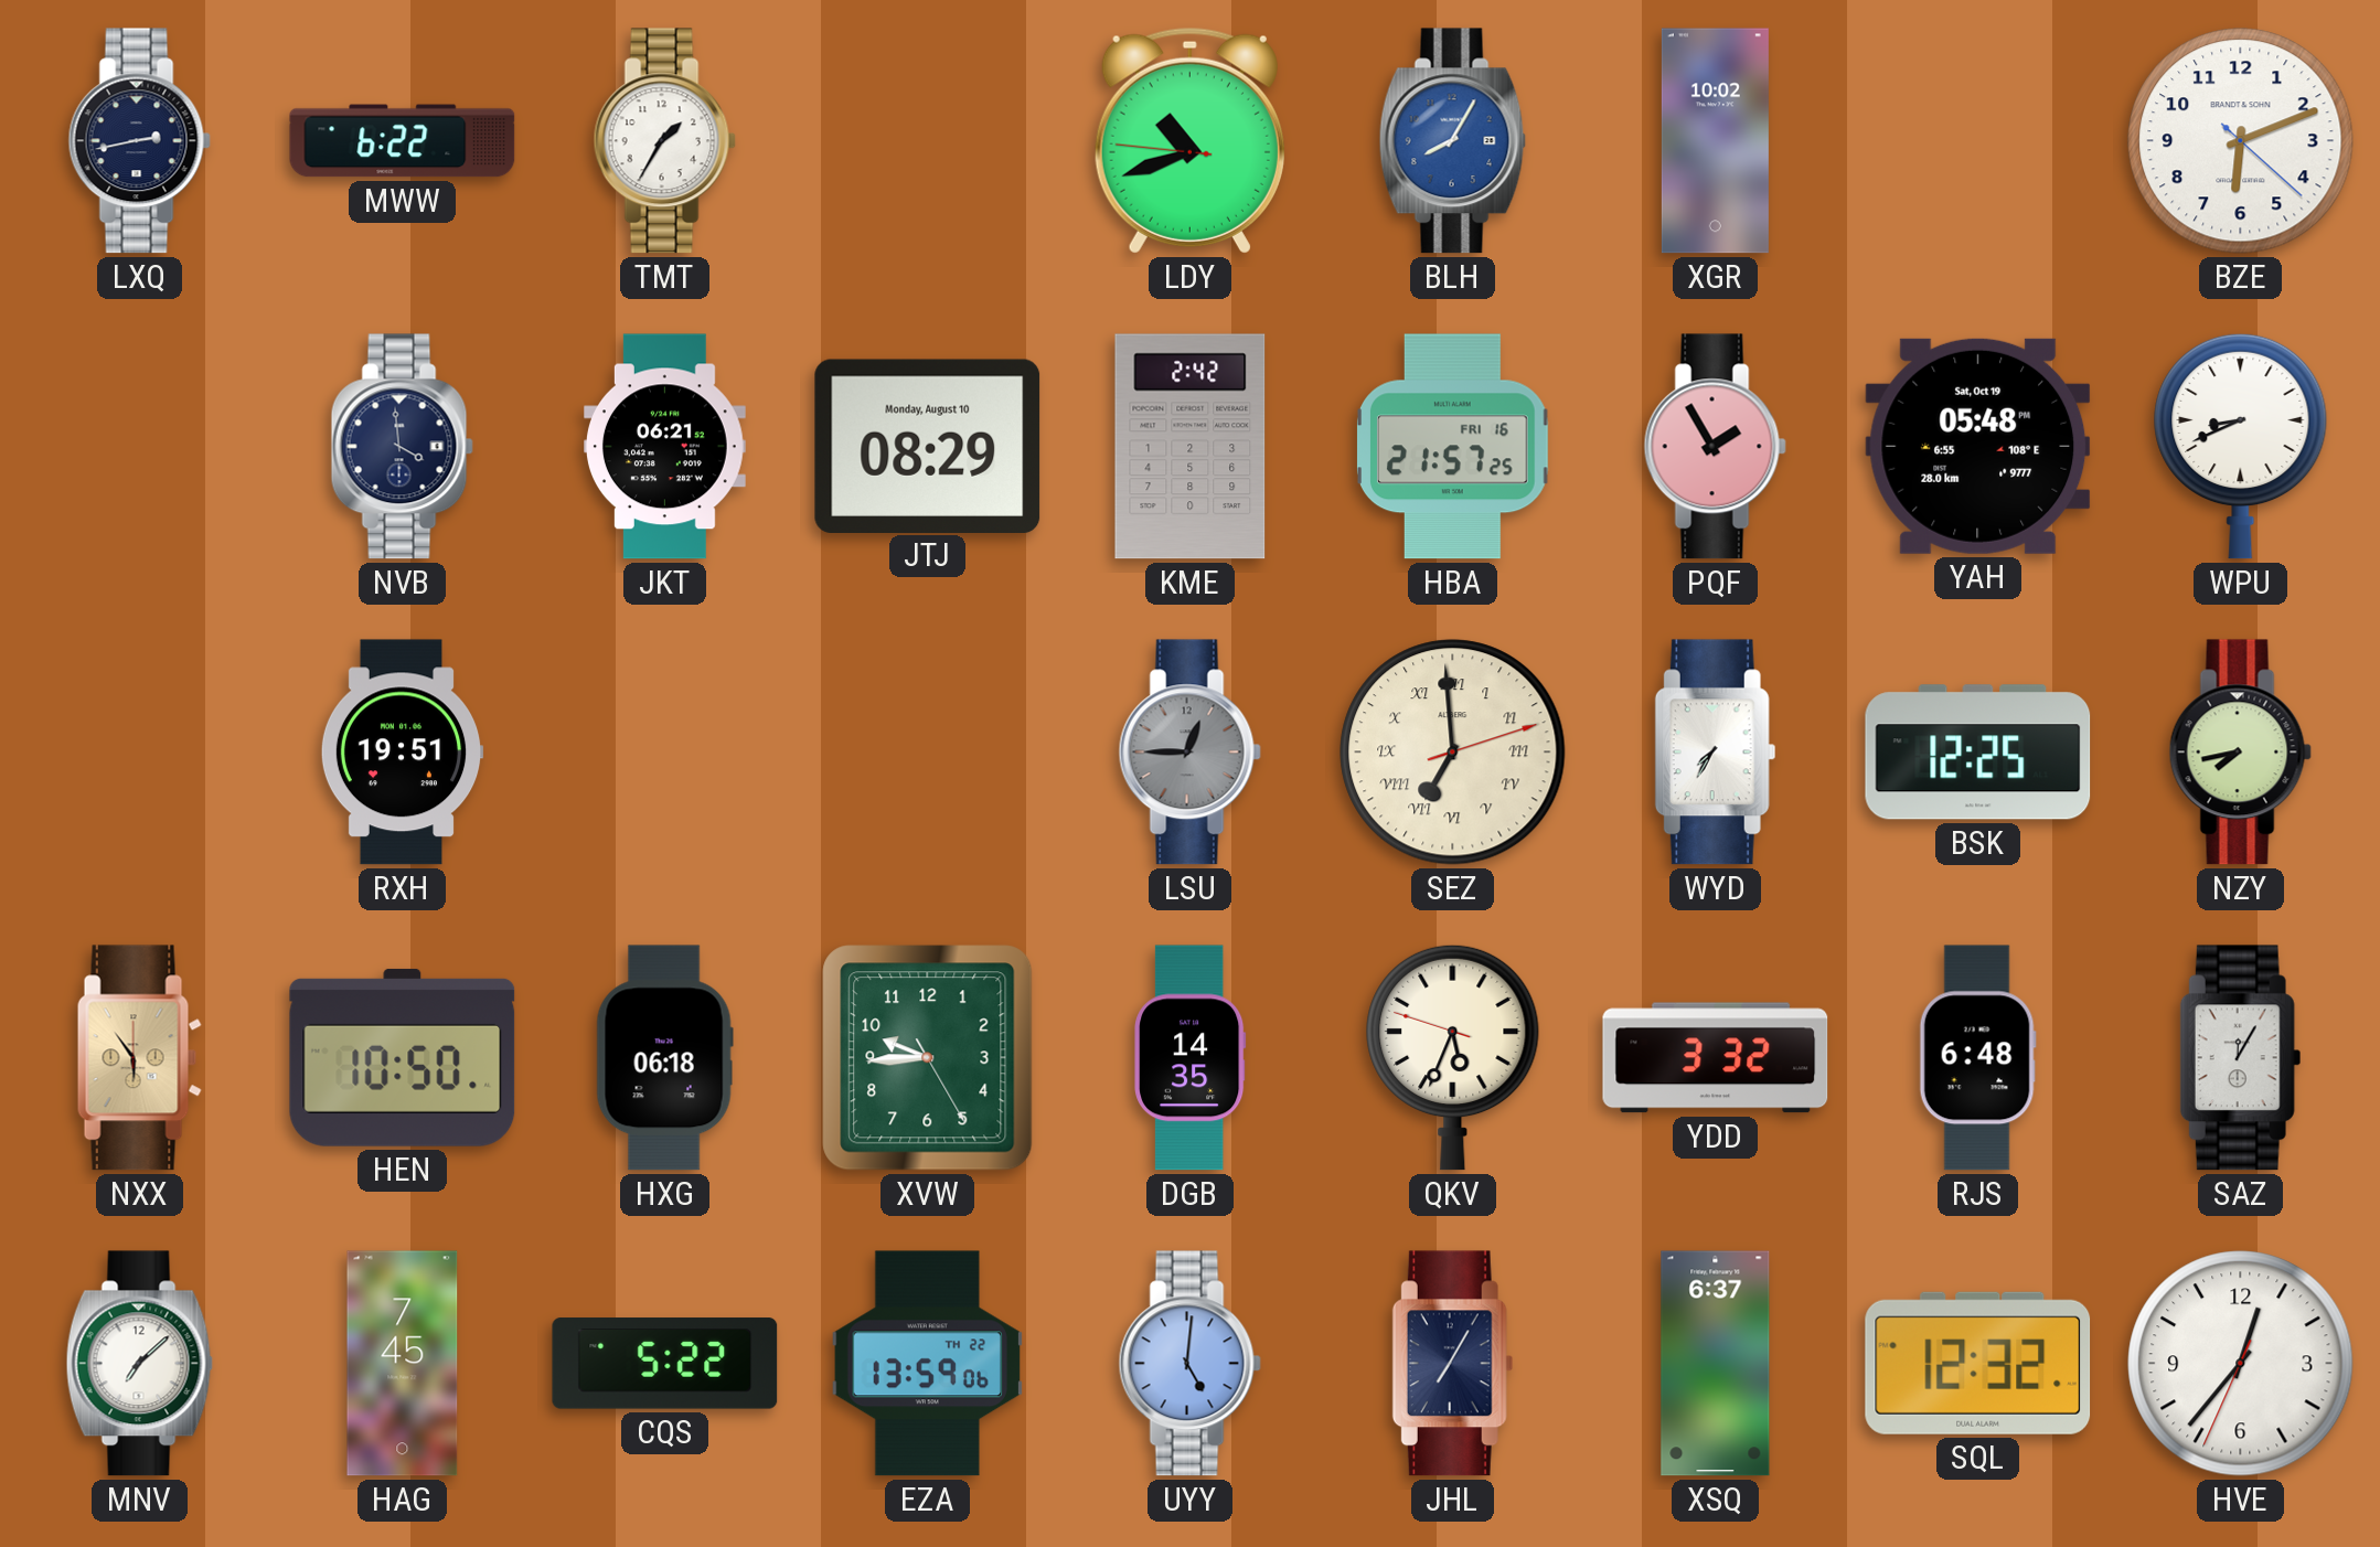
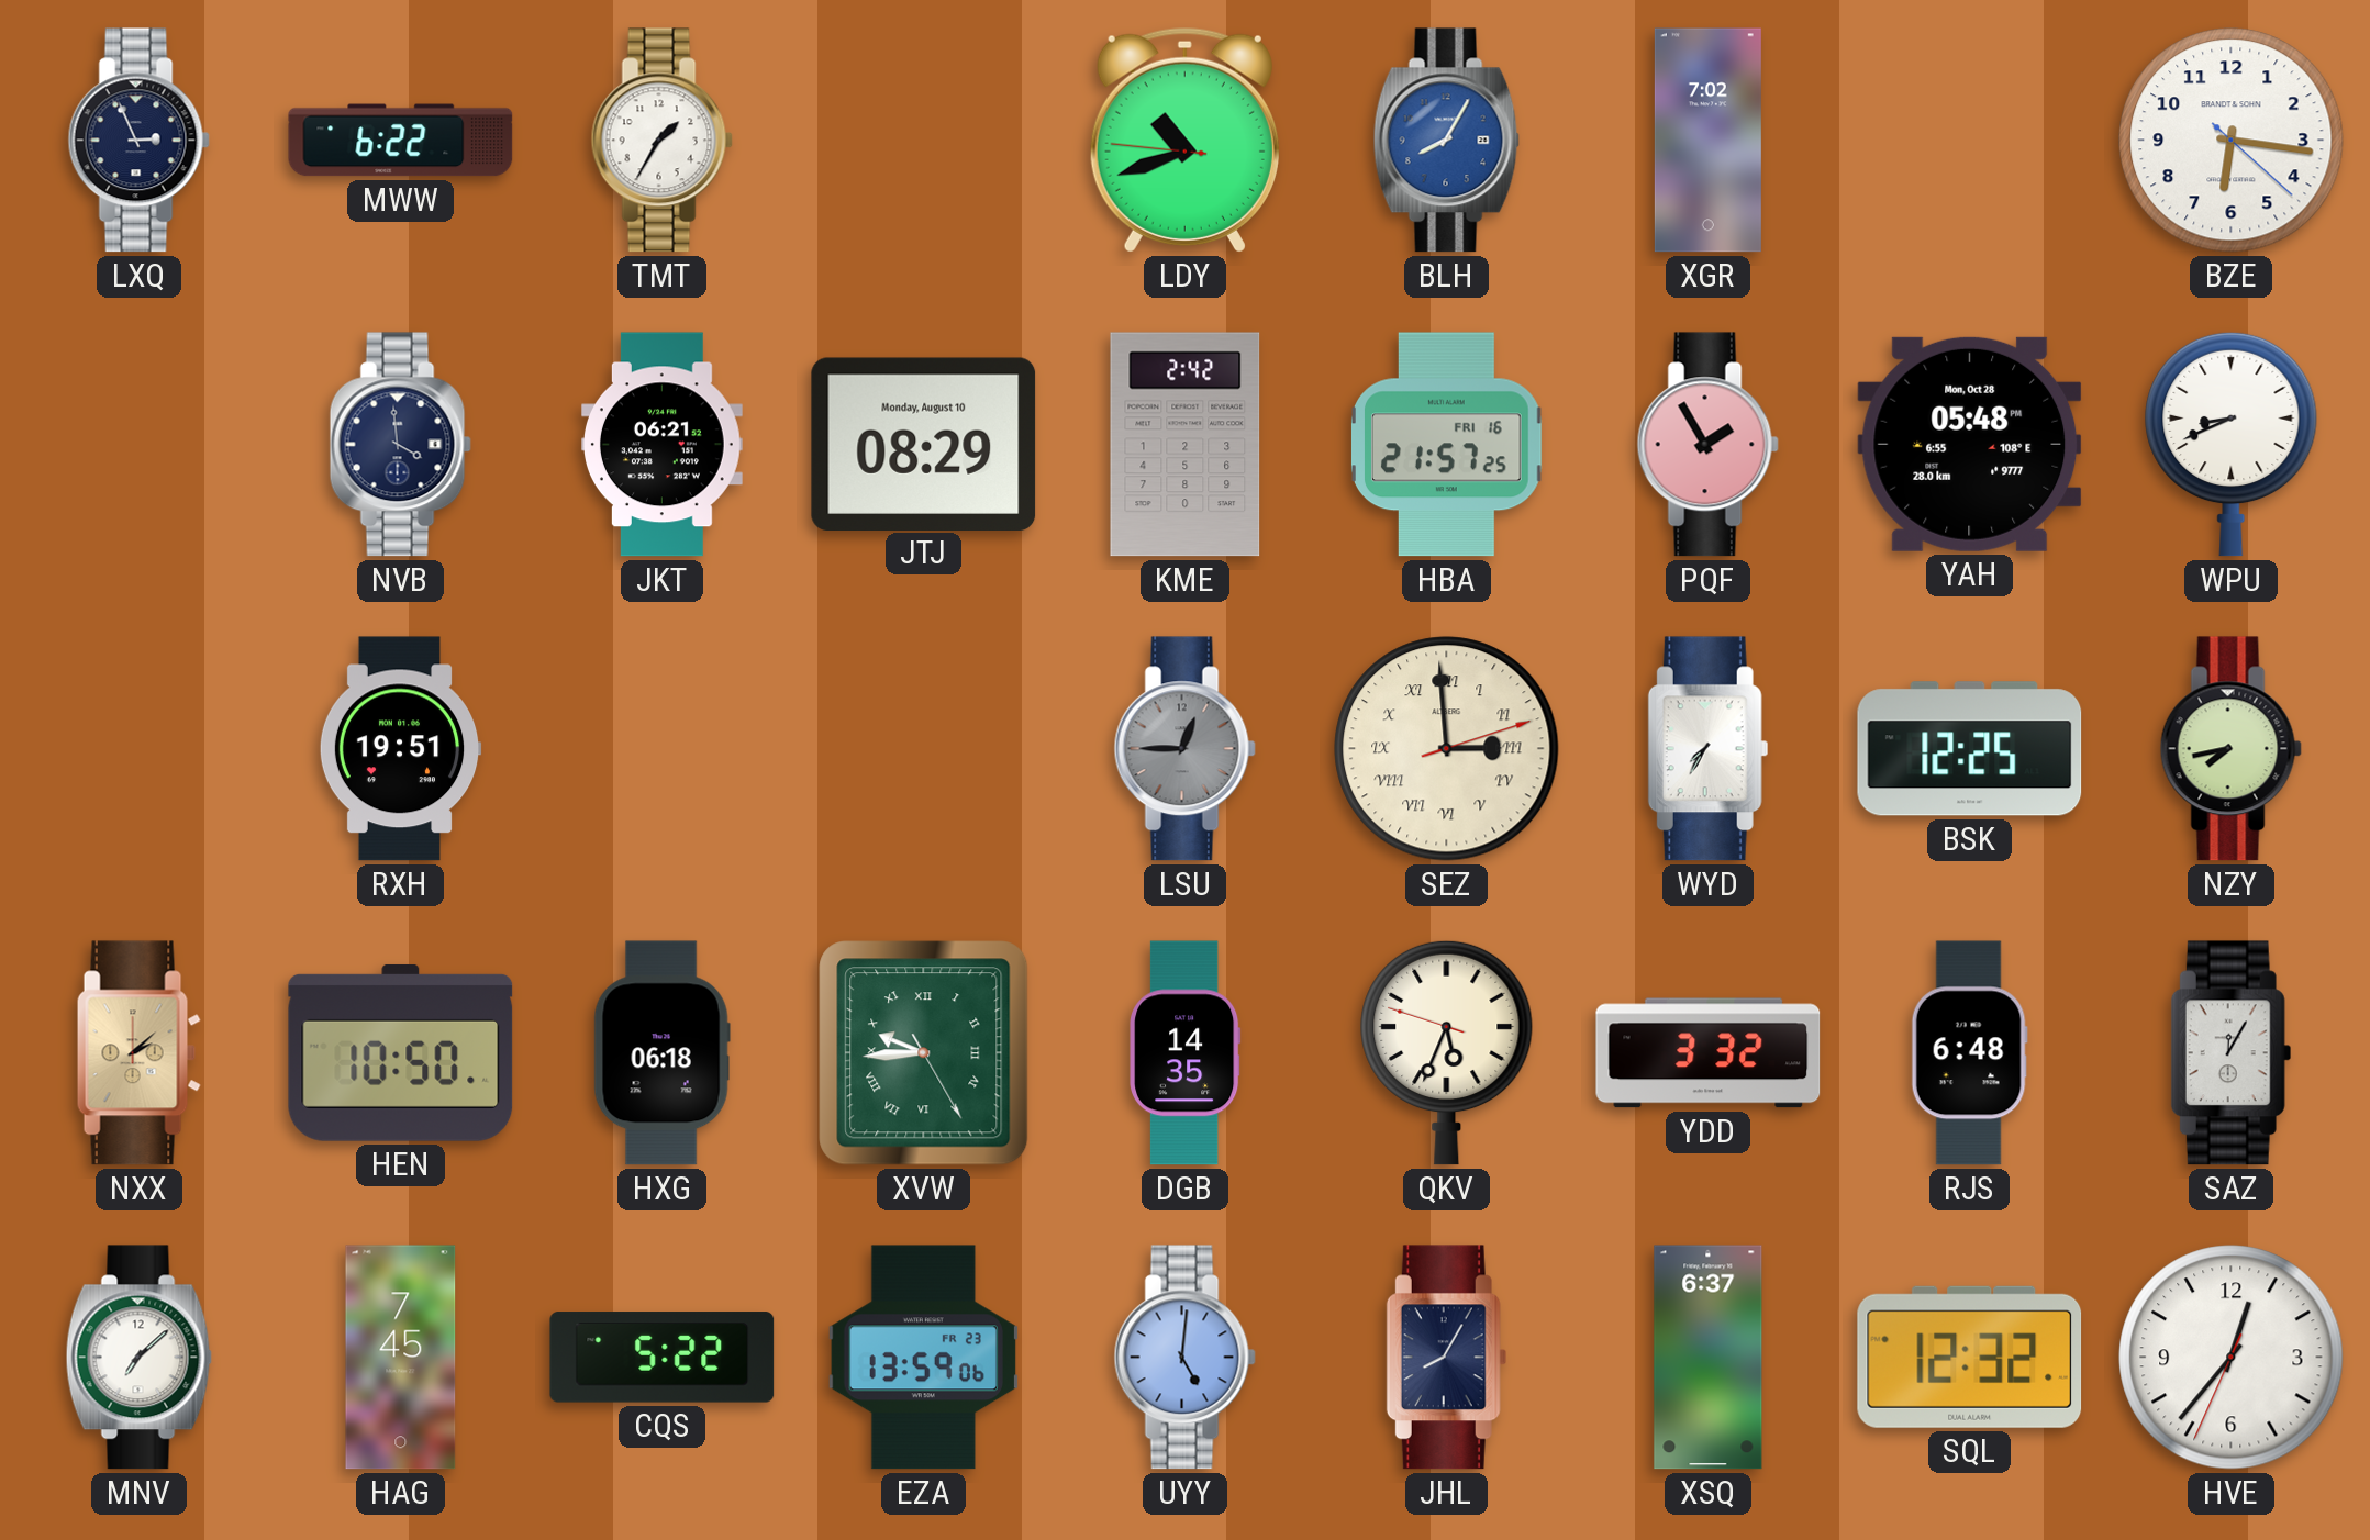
LXQ: 2:43 -> 2:56 (138, 141)
XGR: 10:02 -> 7:02 (1707, 141)
BZE: 6:11 -> 6:16 (2232, 141)
YAH date: Sat, Oct 19 -> Mon, Oct 28 (1970, 444)
SEZ: 6:59 -> 2:59 (1447, 749)
NXX: 5:54 -> 2:08 (138, 1053)
XVW numerals: Arabic -> Roman (924, 1053)
EZA date: TH 22 -> FR 23 (923, 1358)
JHL: 7:05 -> 8:05 (1446, 1358)
